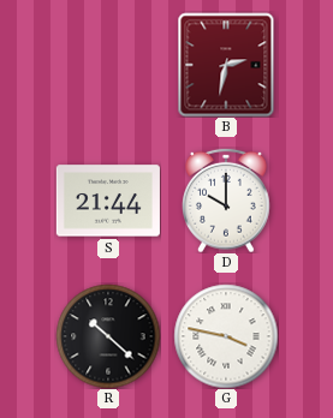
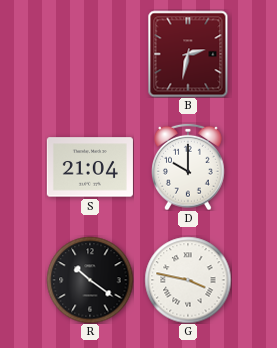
S: 21:44 -> 21:04 (90, 167)
R: 10:22 -> 10:21 (90, 280)
